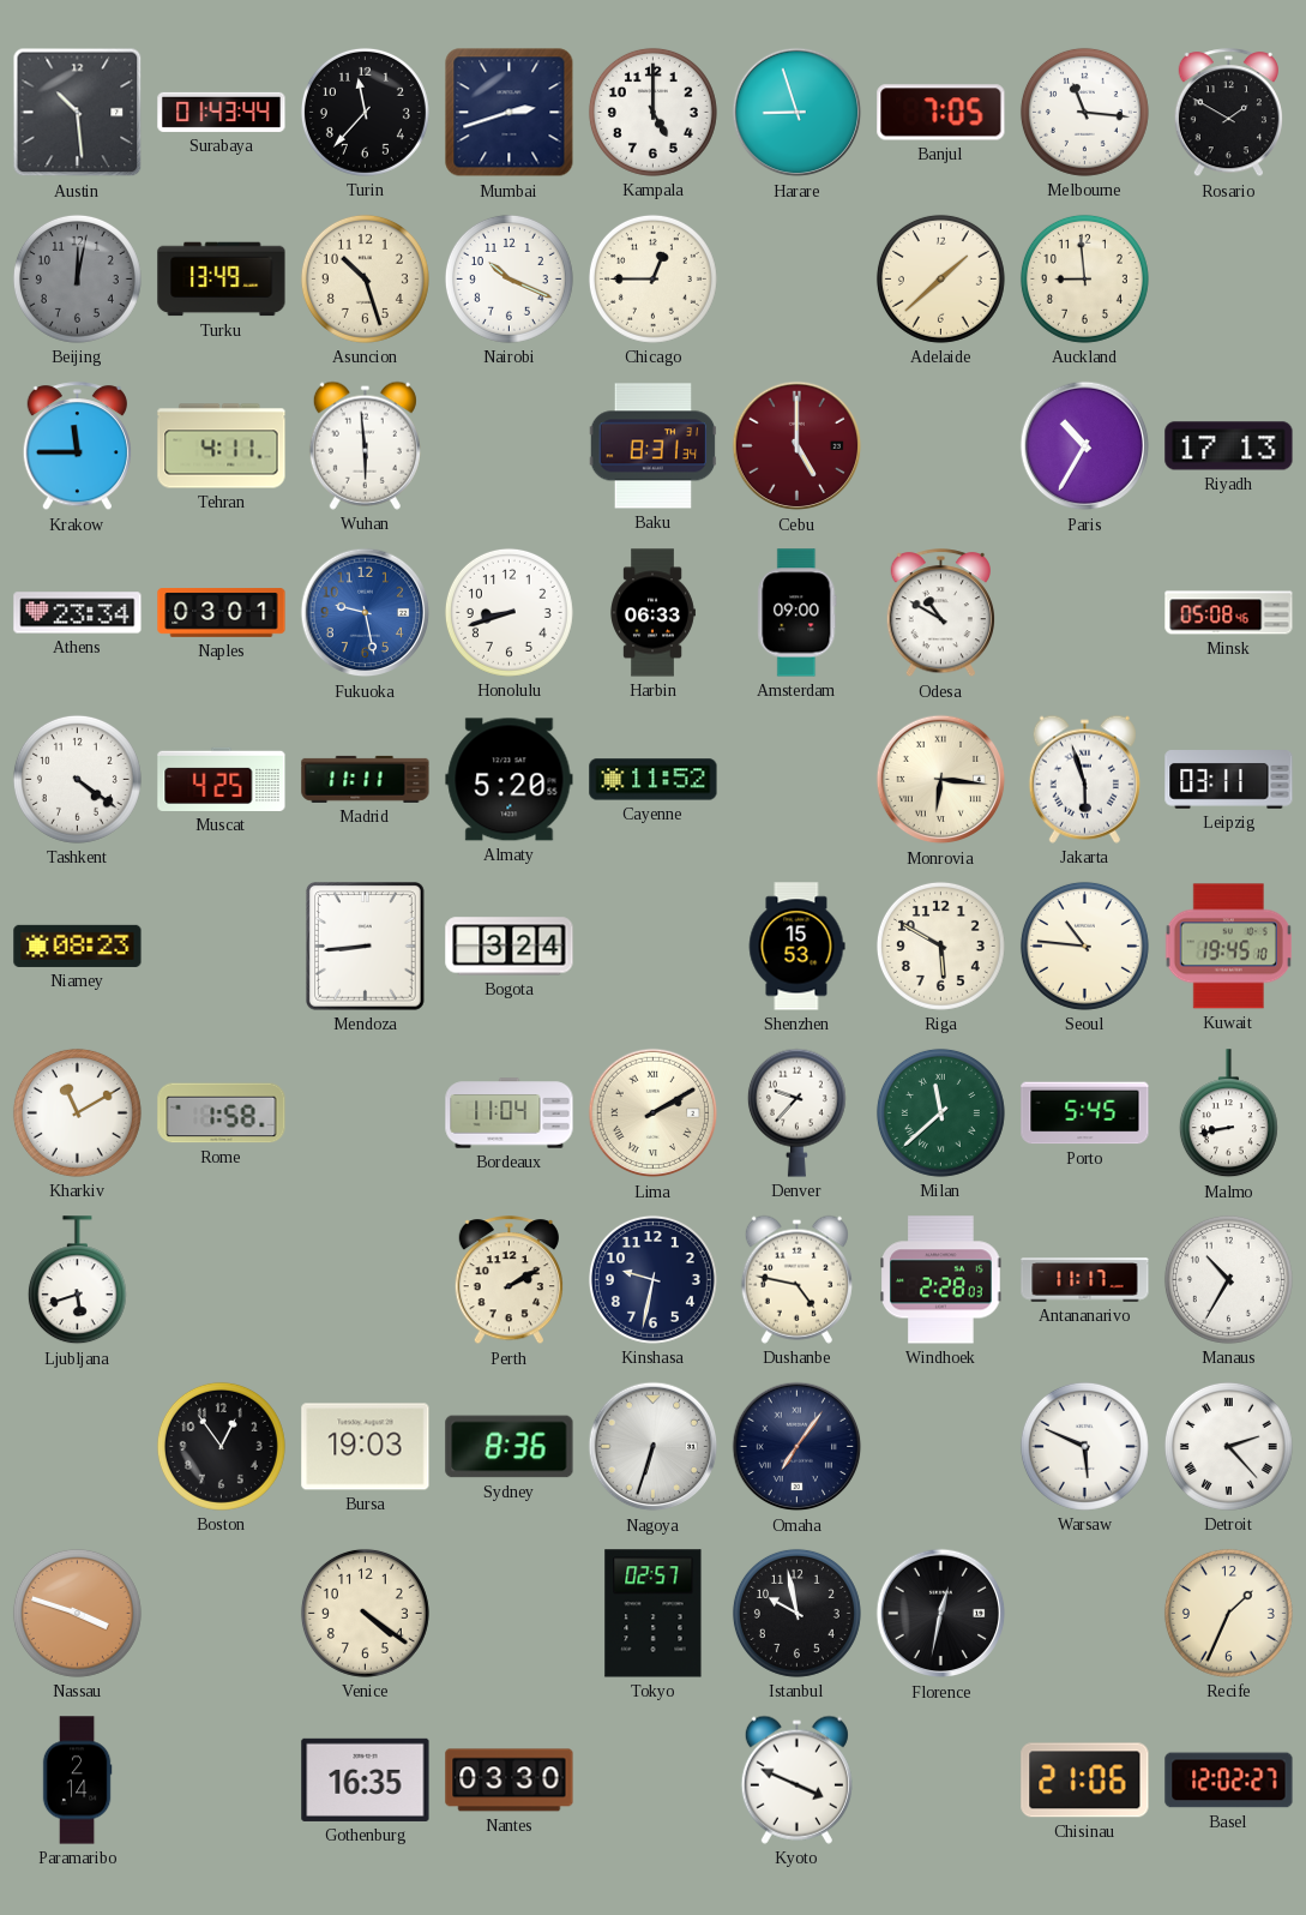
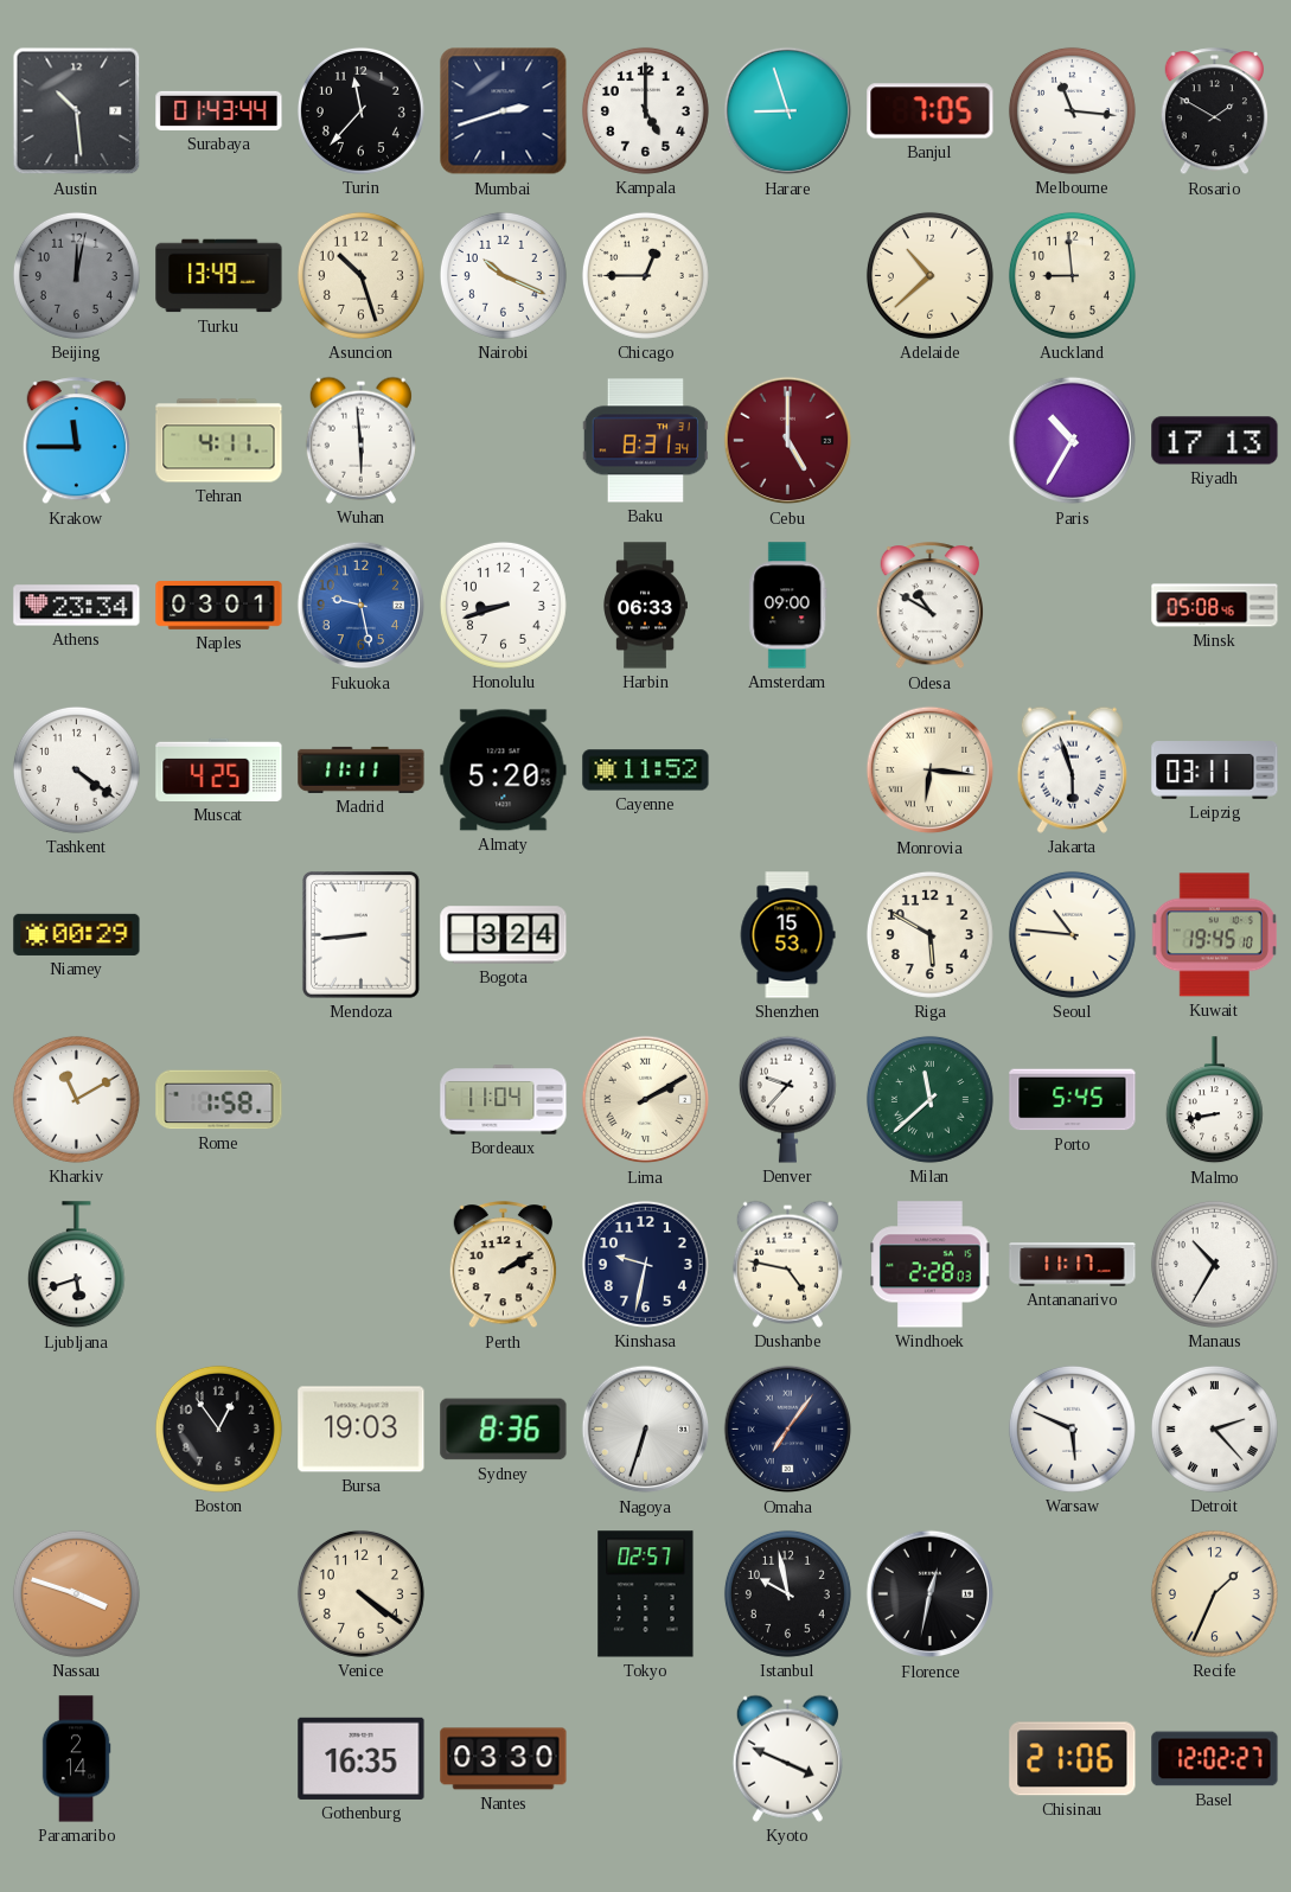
Adelaide: 1:38 -> 10:38 (929, 275)
Niamey: 08:23 -> 00:29 (77, 934)
